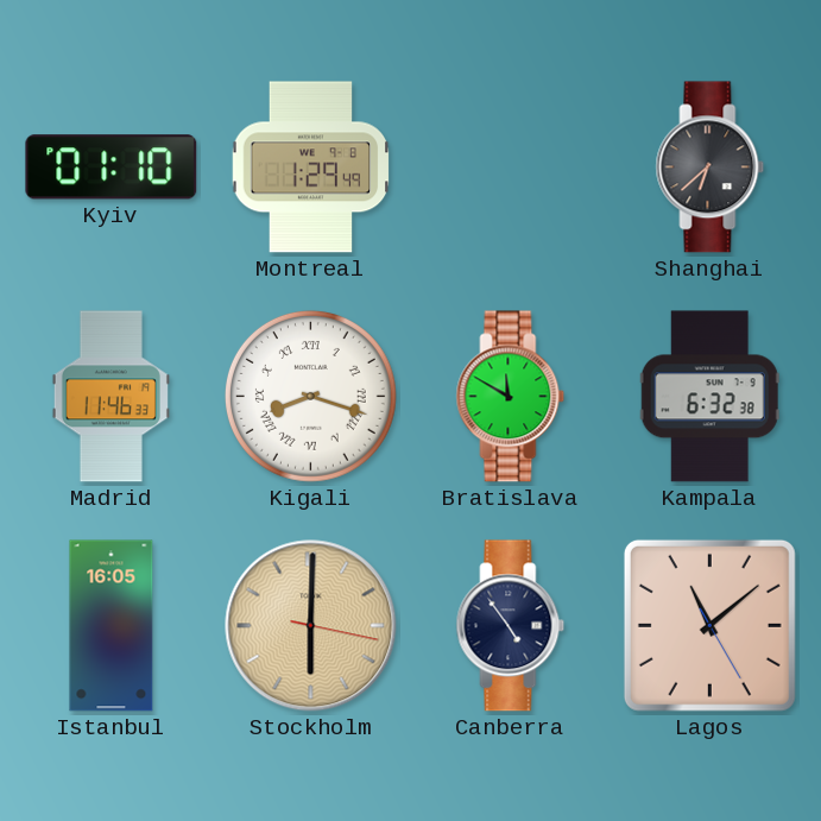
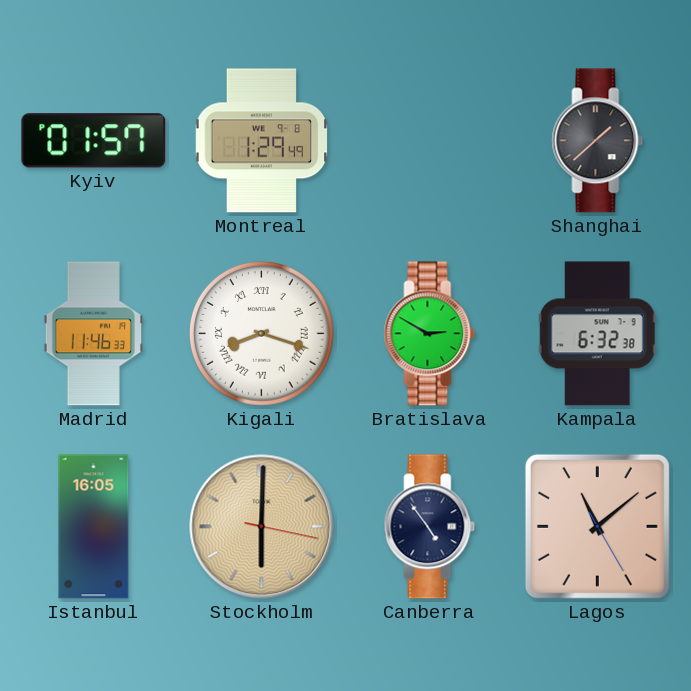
Kyiv: 01:10 -> 01:57 (94, 141)
Shanghai: 6:38 -> 1:38 (598, 141)
Bratislava: 11:50 -> 2:50 (430, 334)
